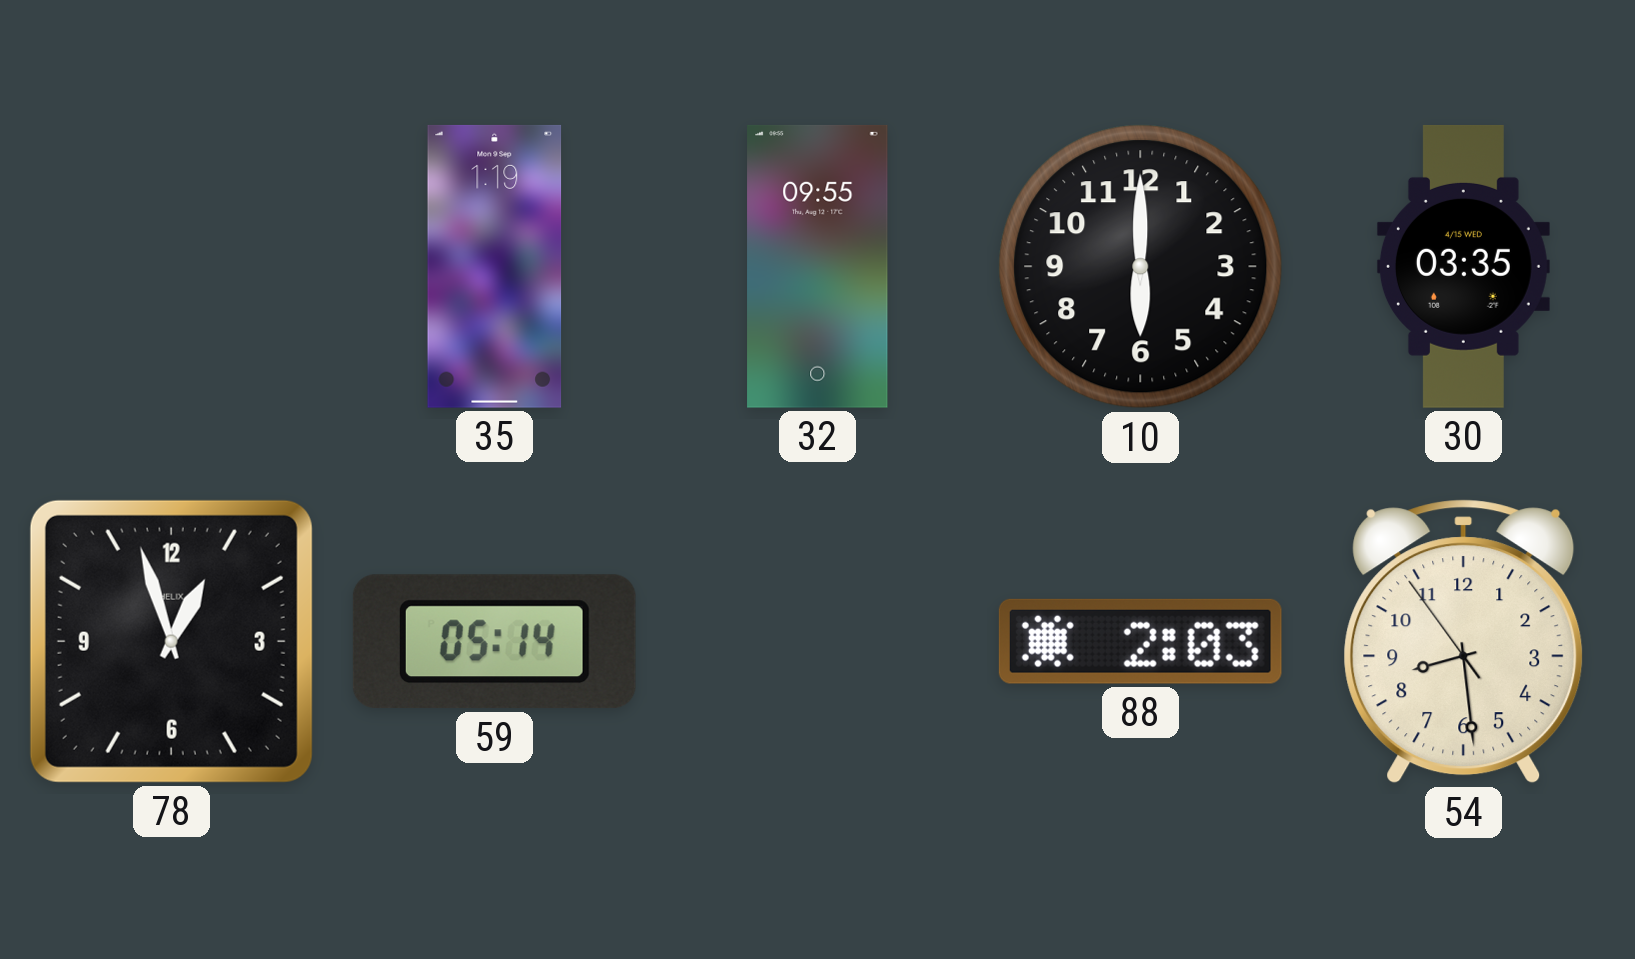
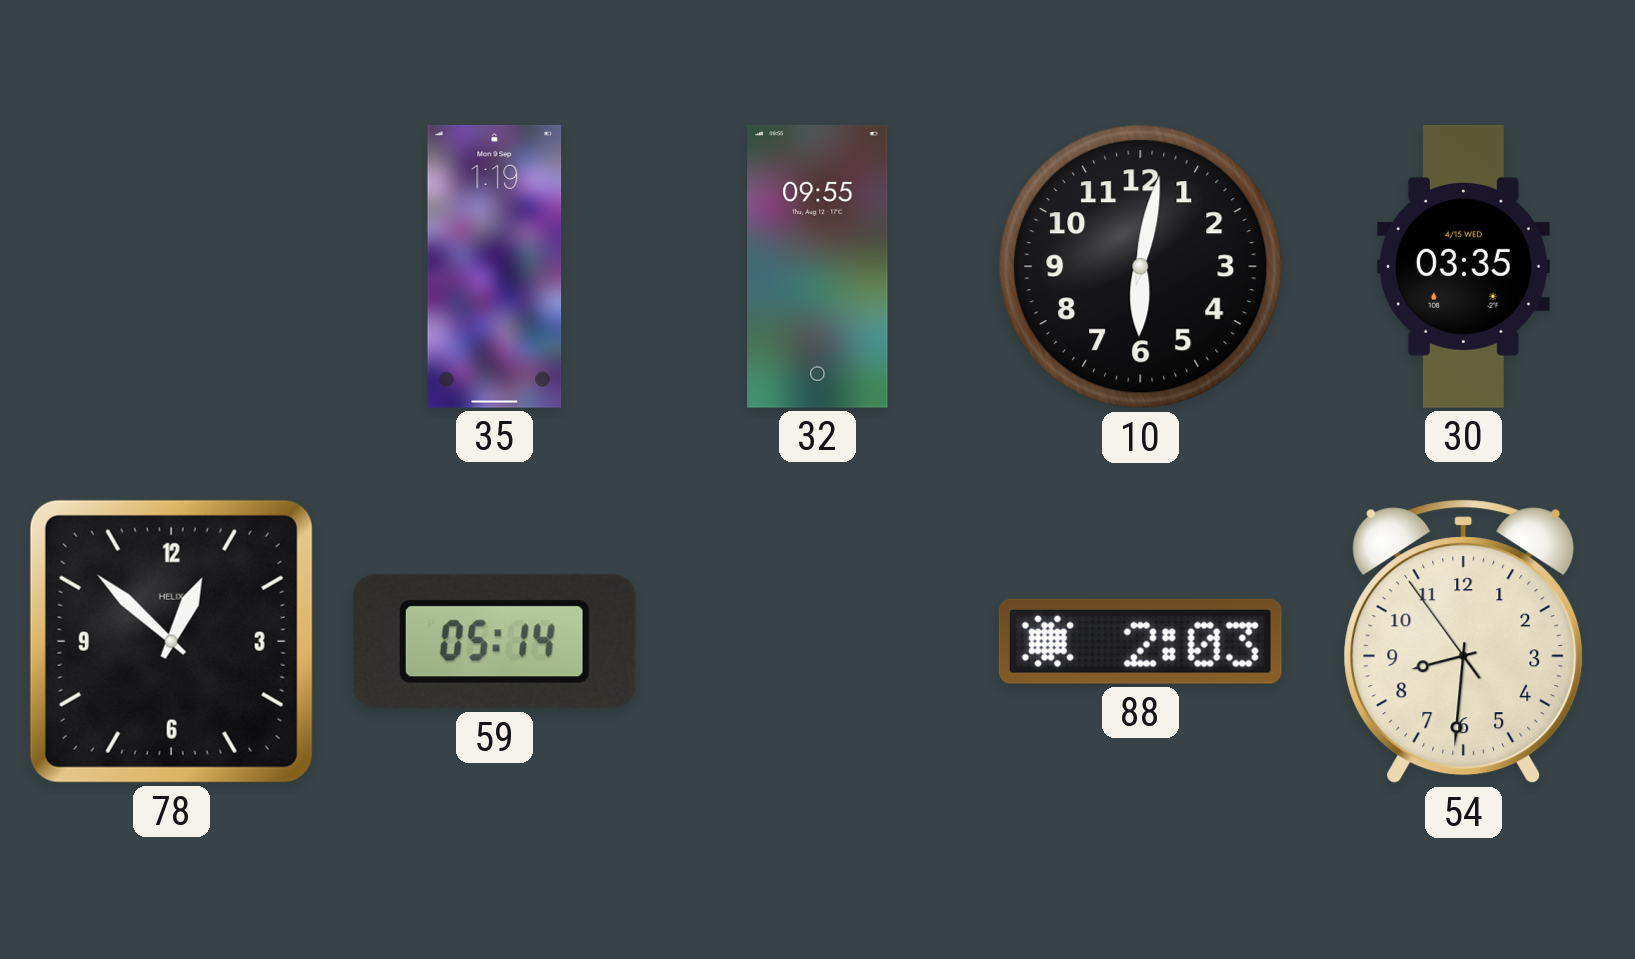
10: 6:00 -> 6:02 (1141, 267)
78: 12:57 -> 12:52 (171, 641)
54: 8:28 -> 8:30 (1464, 642)
